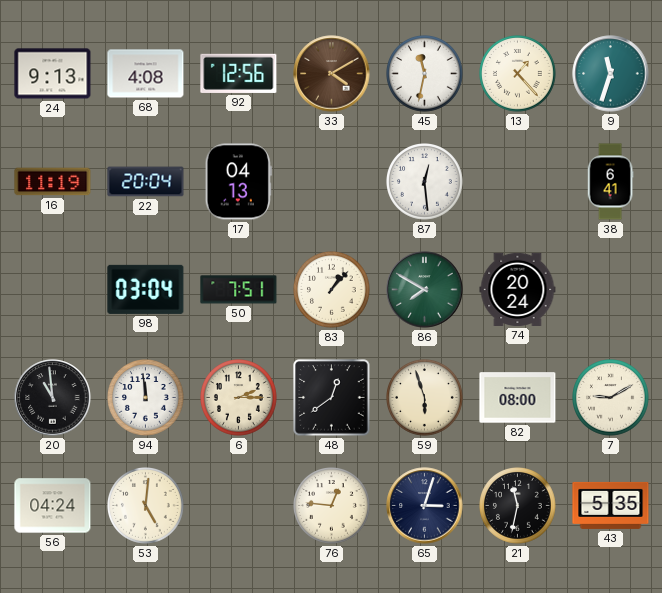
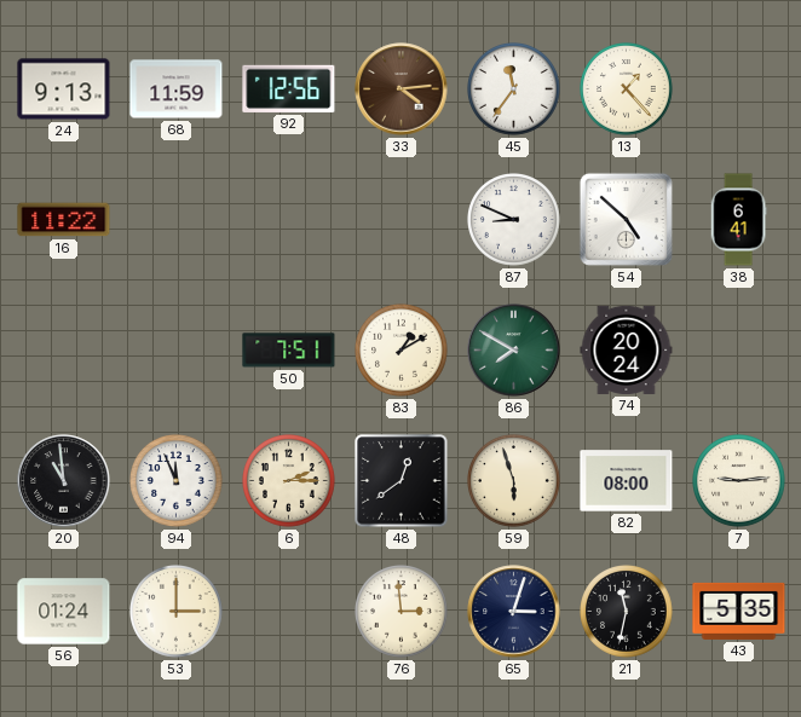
68: 4:08 -> 11:59 (177, 89)
33: 4:10 -> 4:14 (402, 89)
45: 11:32 -> 11:36 (514, 89)
9: 11:33 -> none (611, 74)
16: 11:19 -> 11:22 (64, 220)
22: 20:04 -> none (146, 182)
17: 04:13 -> none (238, 182)
87: 12:29 -> 8:49 (514, 220)
54: none -> 4:52 (626, 219)
98: 03:04 -> none (146, 289)
83: 1:07 -> 1:10 (402, 351)
94: 11:59 -> 11:56 (177, 481)
7: 9:10 -> 9:14 (739, 481)
56: 04:24 -> 01:24 (64, 612)
53: 5:01 -> 3:00 (177, 612)
76: 12:46 -> 2:59 (402, 612)
